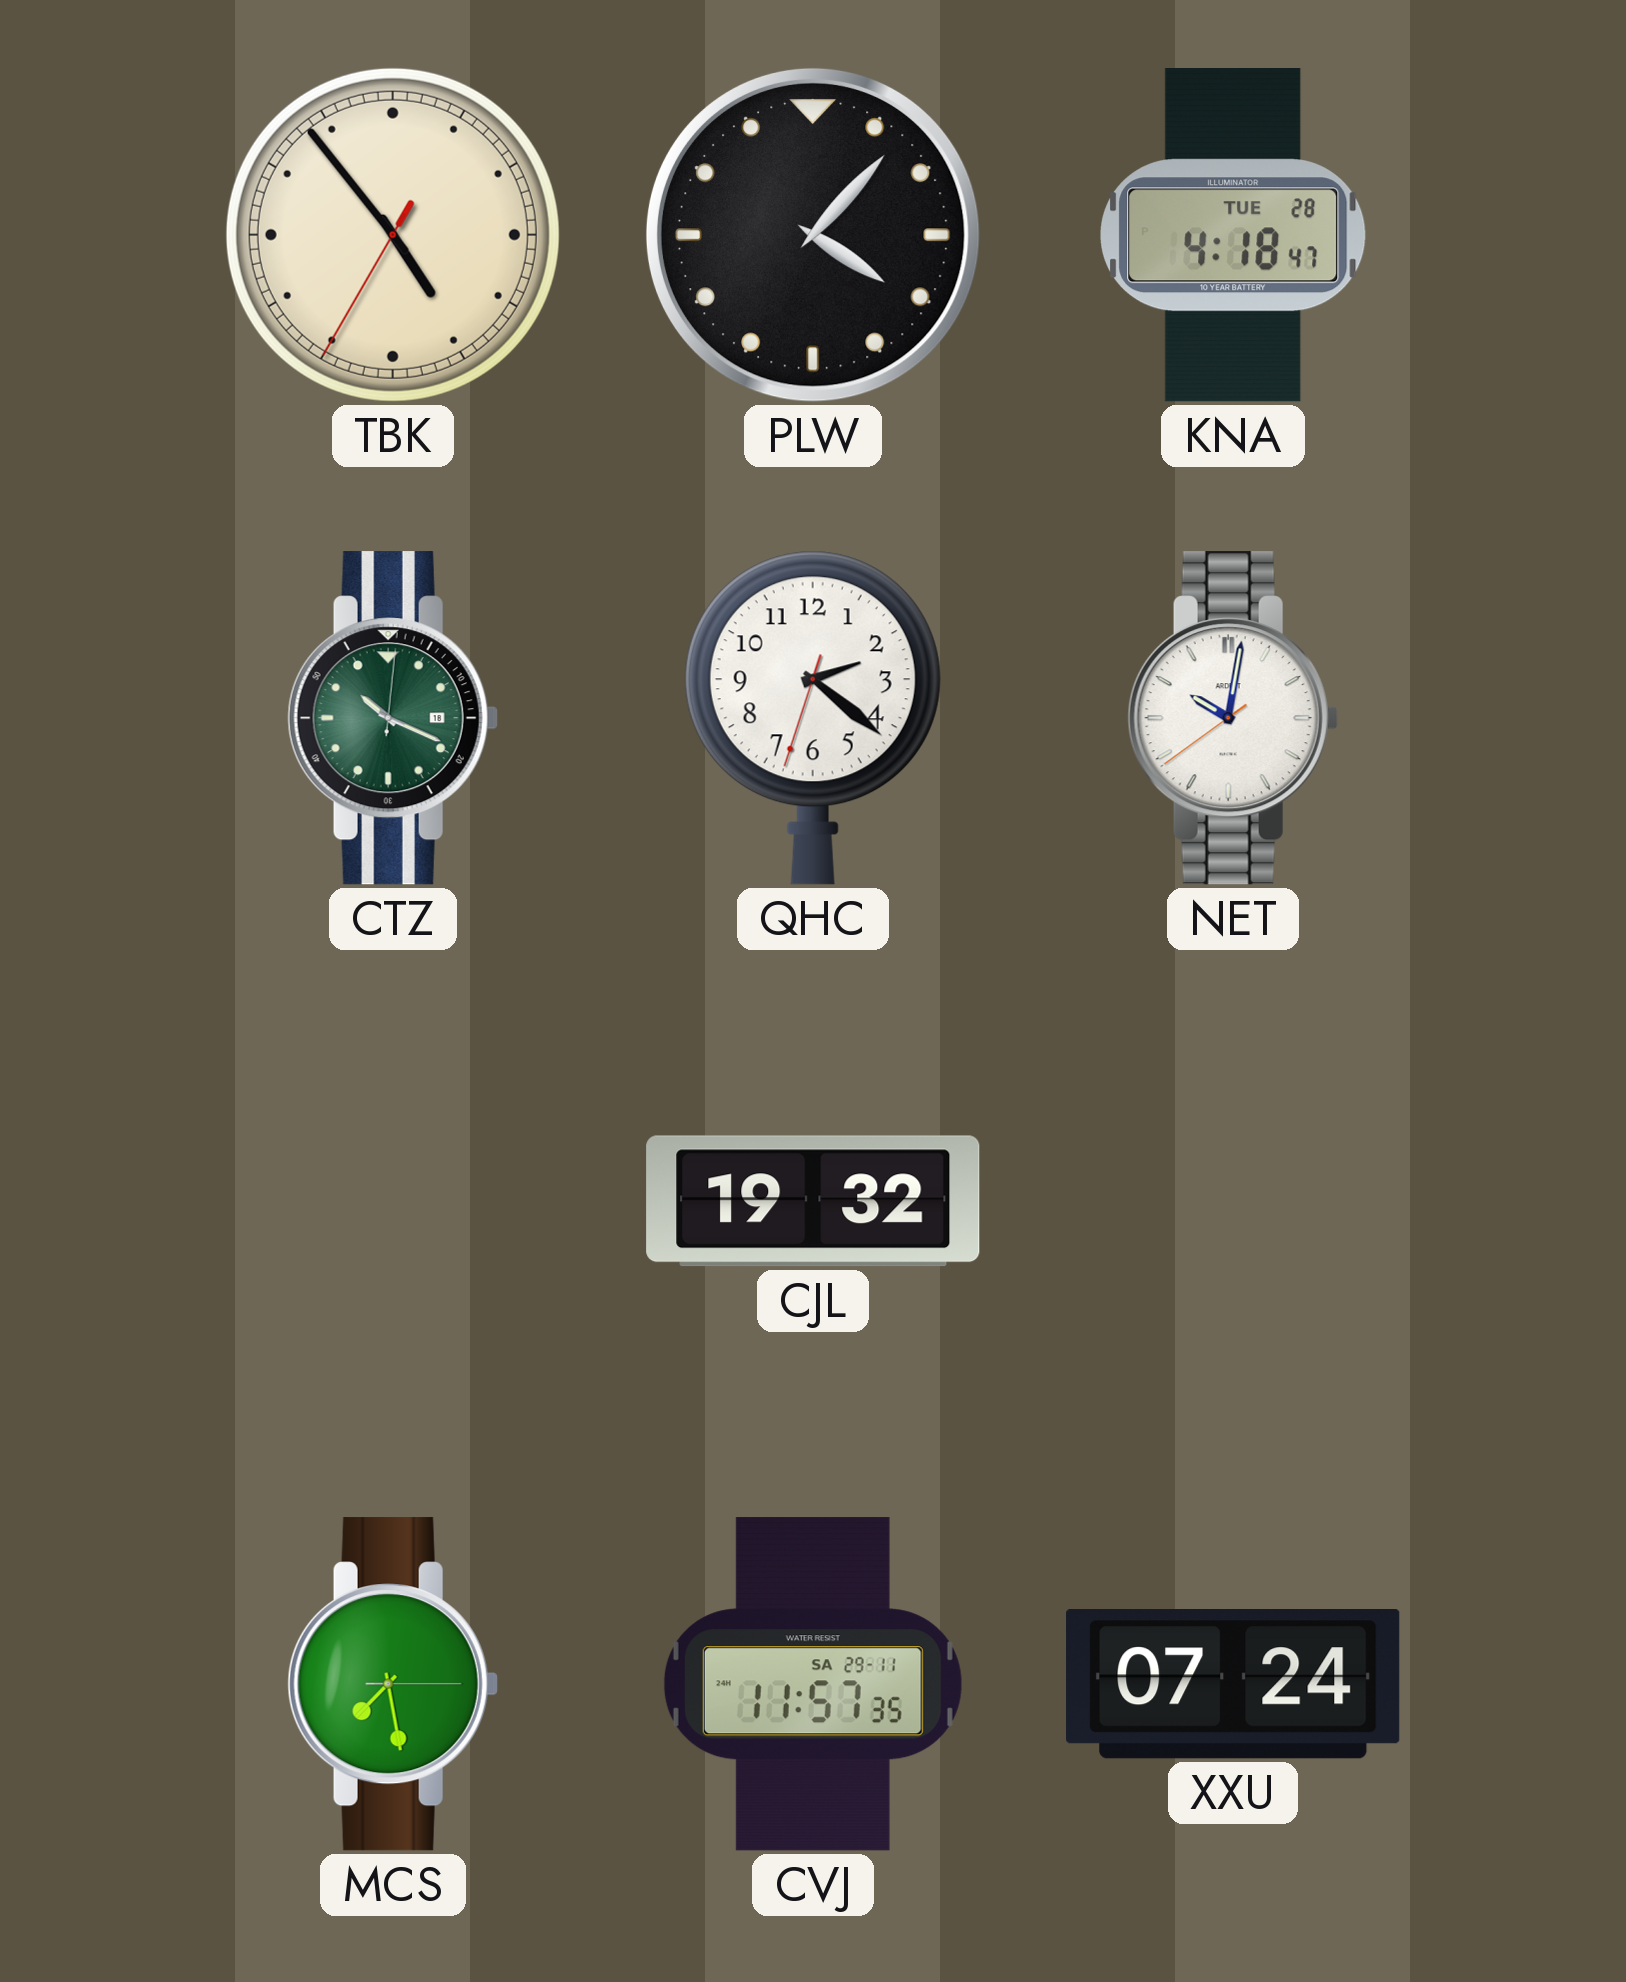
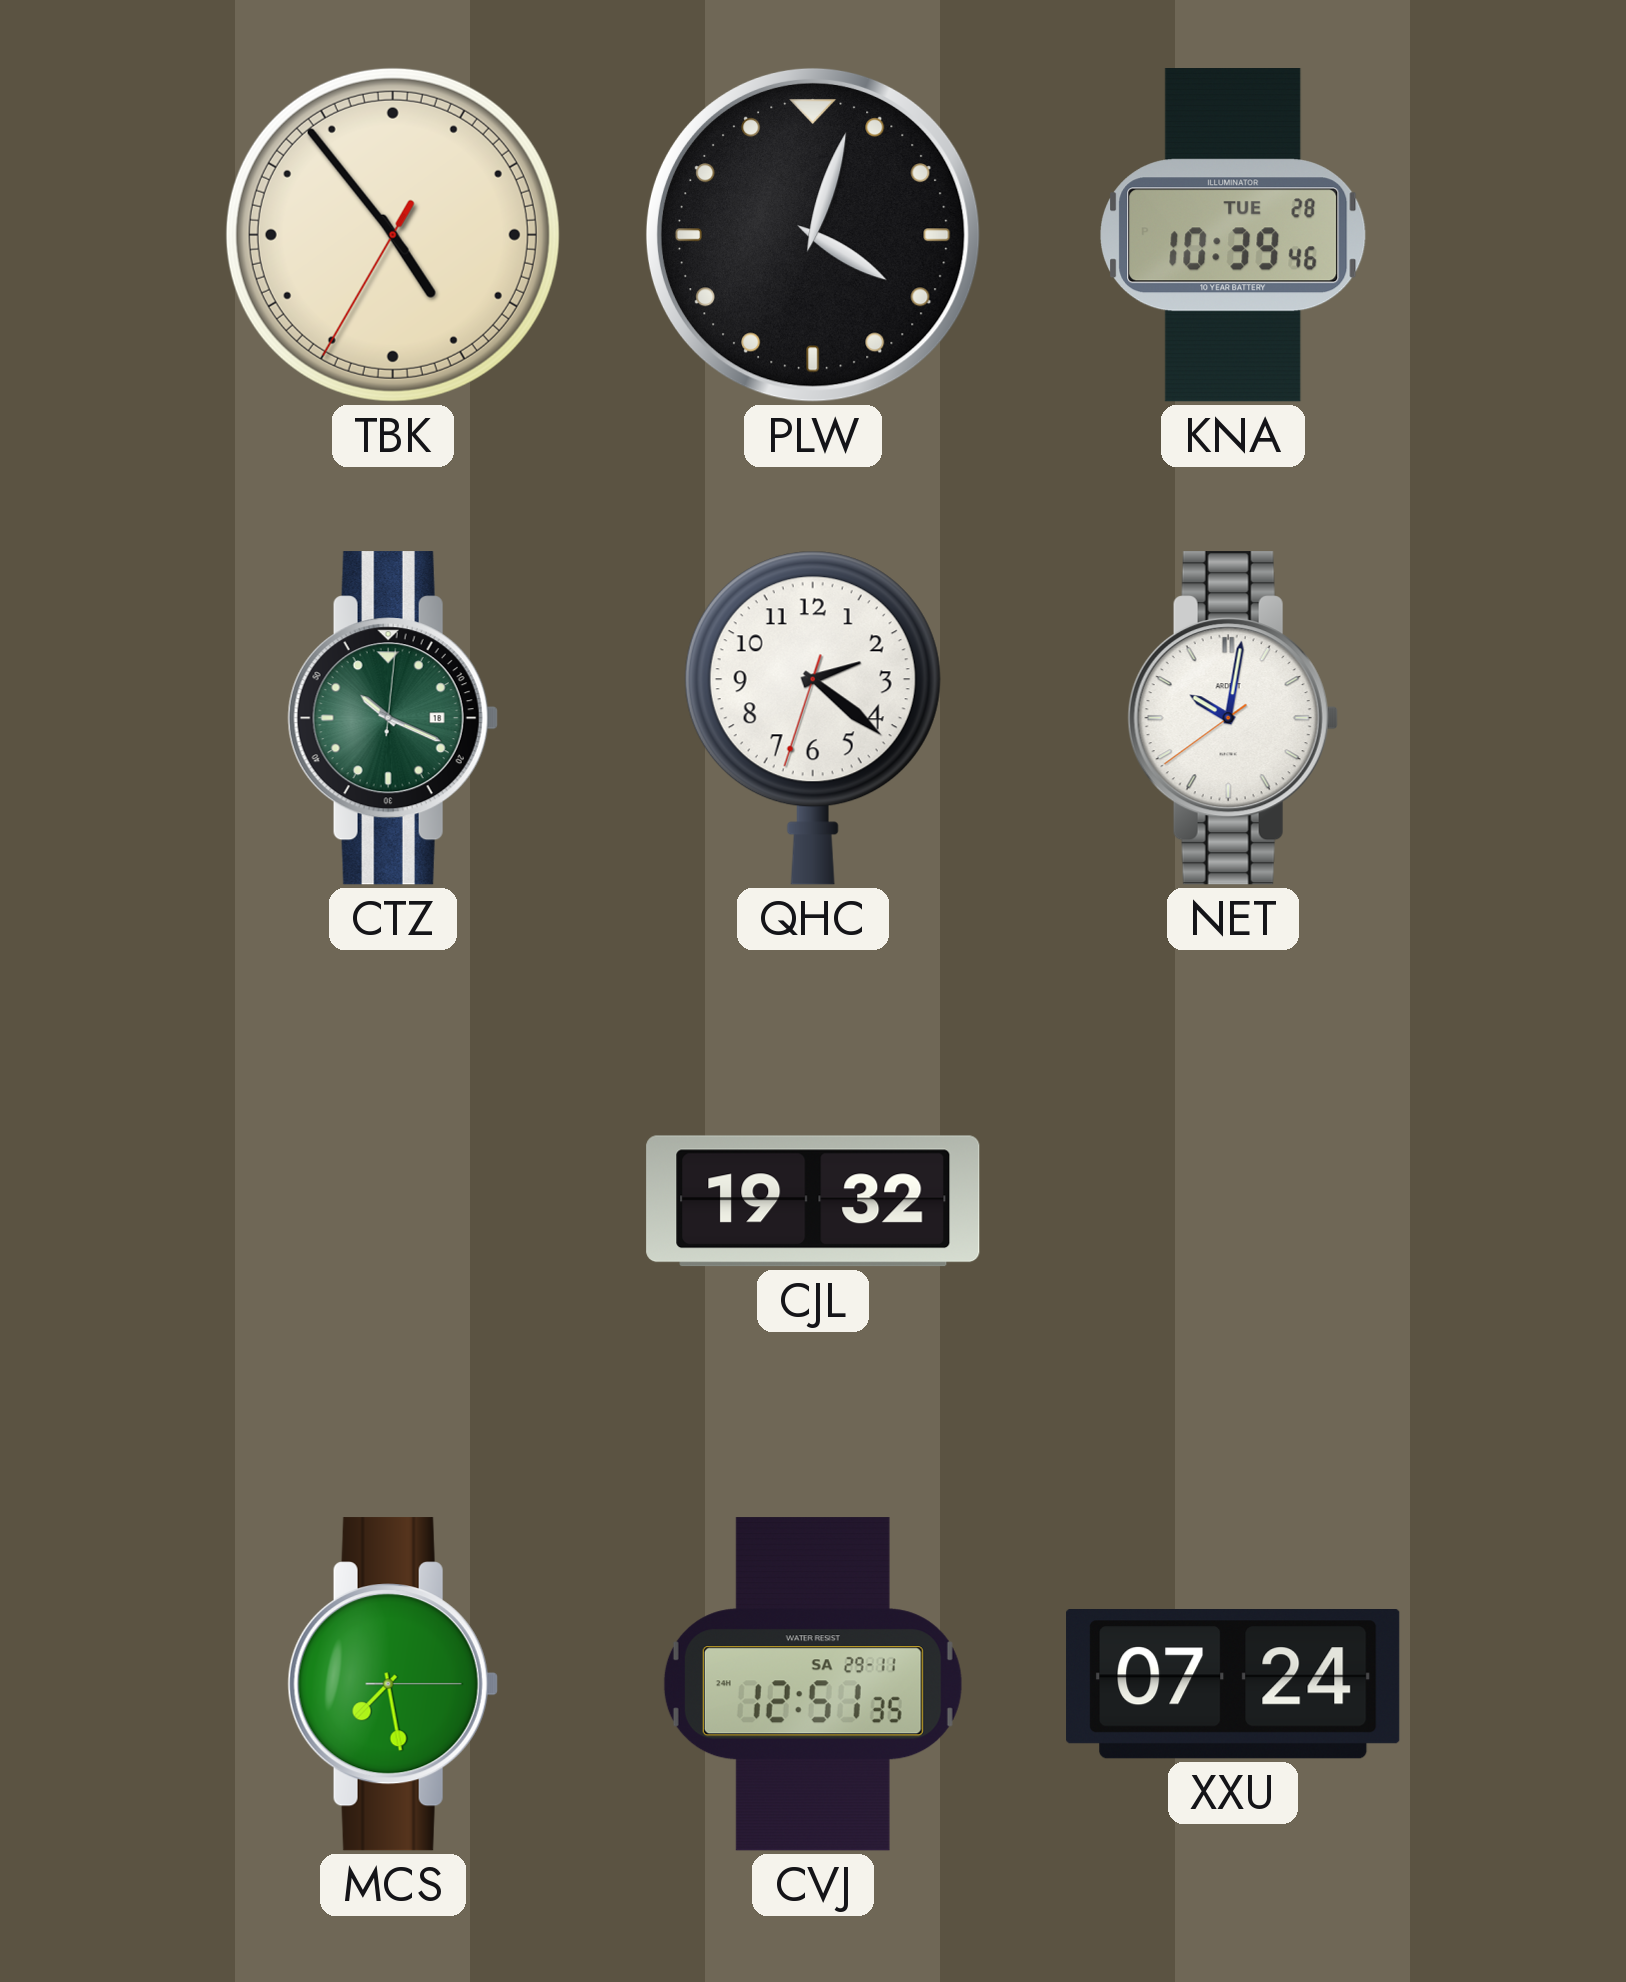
PLW: 4:07 -> 4:03 (813, 235)
KNA: 4:18 -> 10:39 (1233, 235)
CVJ: 11:57 -> 12:51 (813, 1684)
